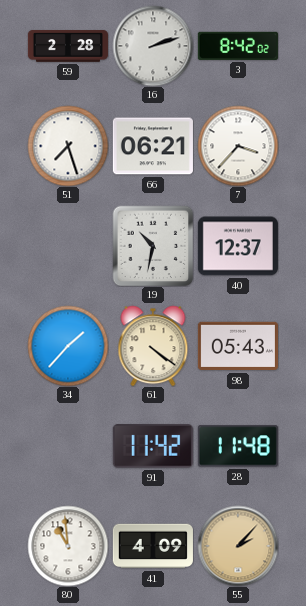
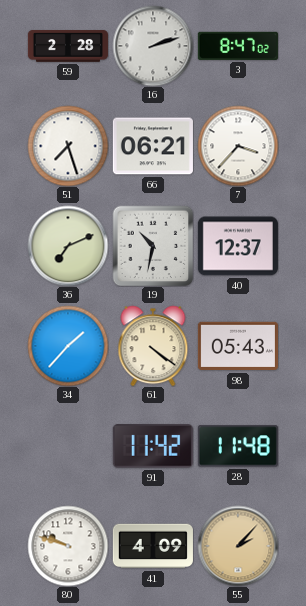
3: 8:42 -> 8:47 (238, 46)
36: none -> 7:11 (68, 246)
80: 10:59 -> 9:48 (68, 546)
